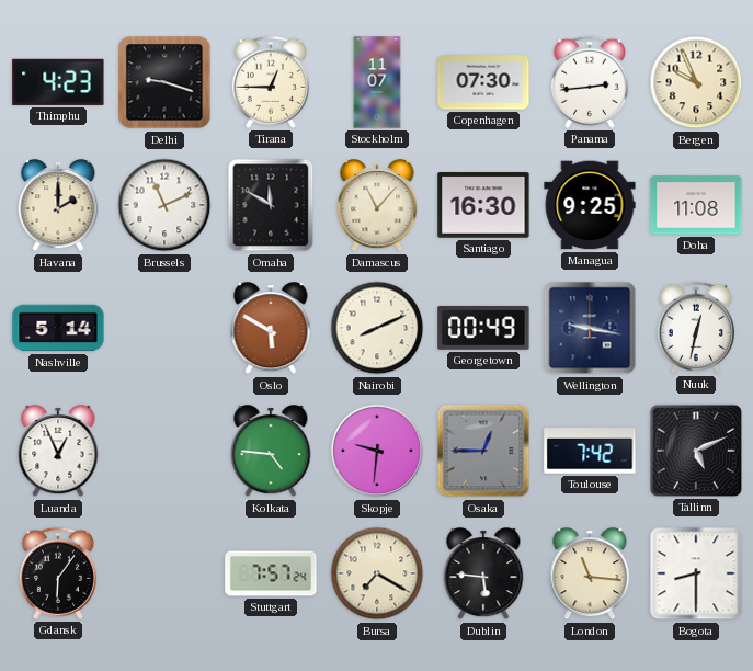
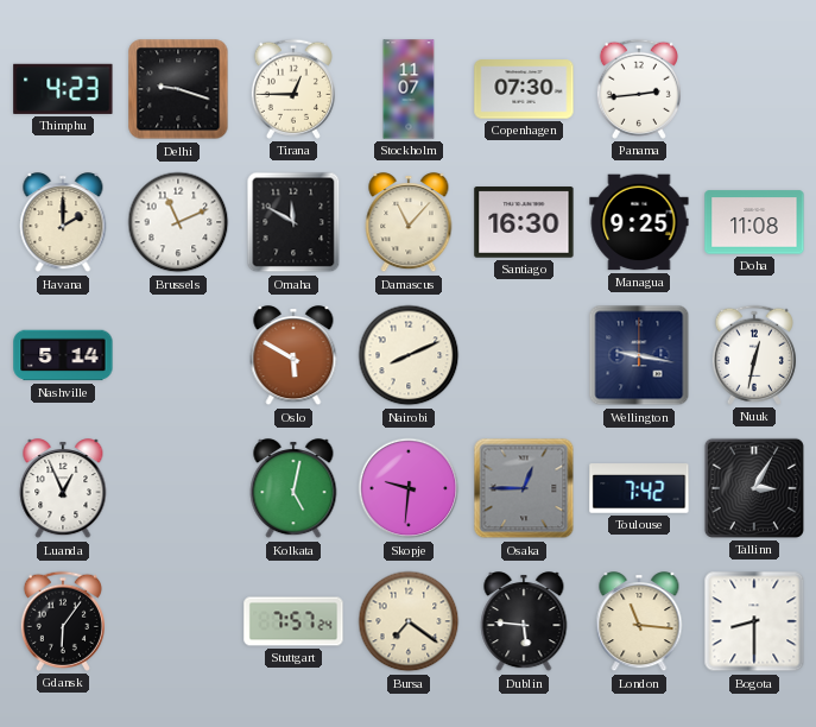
Bergen: 9:56 -> none (696, 82)
Georgetown: 00:49 -> none (483, 328)
Kolkata: 4:46 -> 5:02 (293, 489)
Tallinn: 5:11 -> 3:05 (754, 488)
Bursa: 7:20 -> 7:21 (409, 621)
